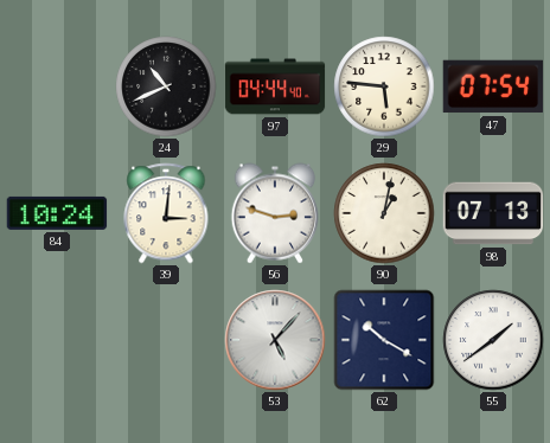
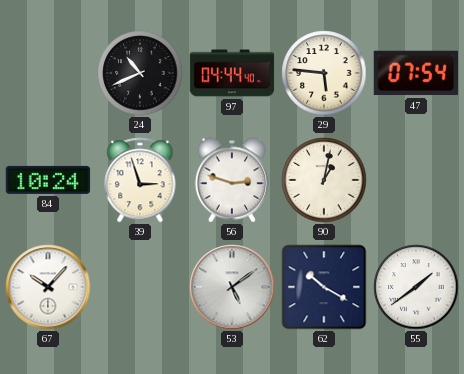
39: 3:01 -> 2:57 (140, 180)
98: 07:13 -> none (493, 213)
67: none -> 10:07 (48, 287)
53: 5:07 -> 5:09 (232, 287)
